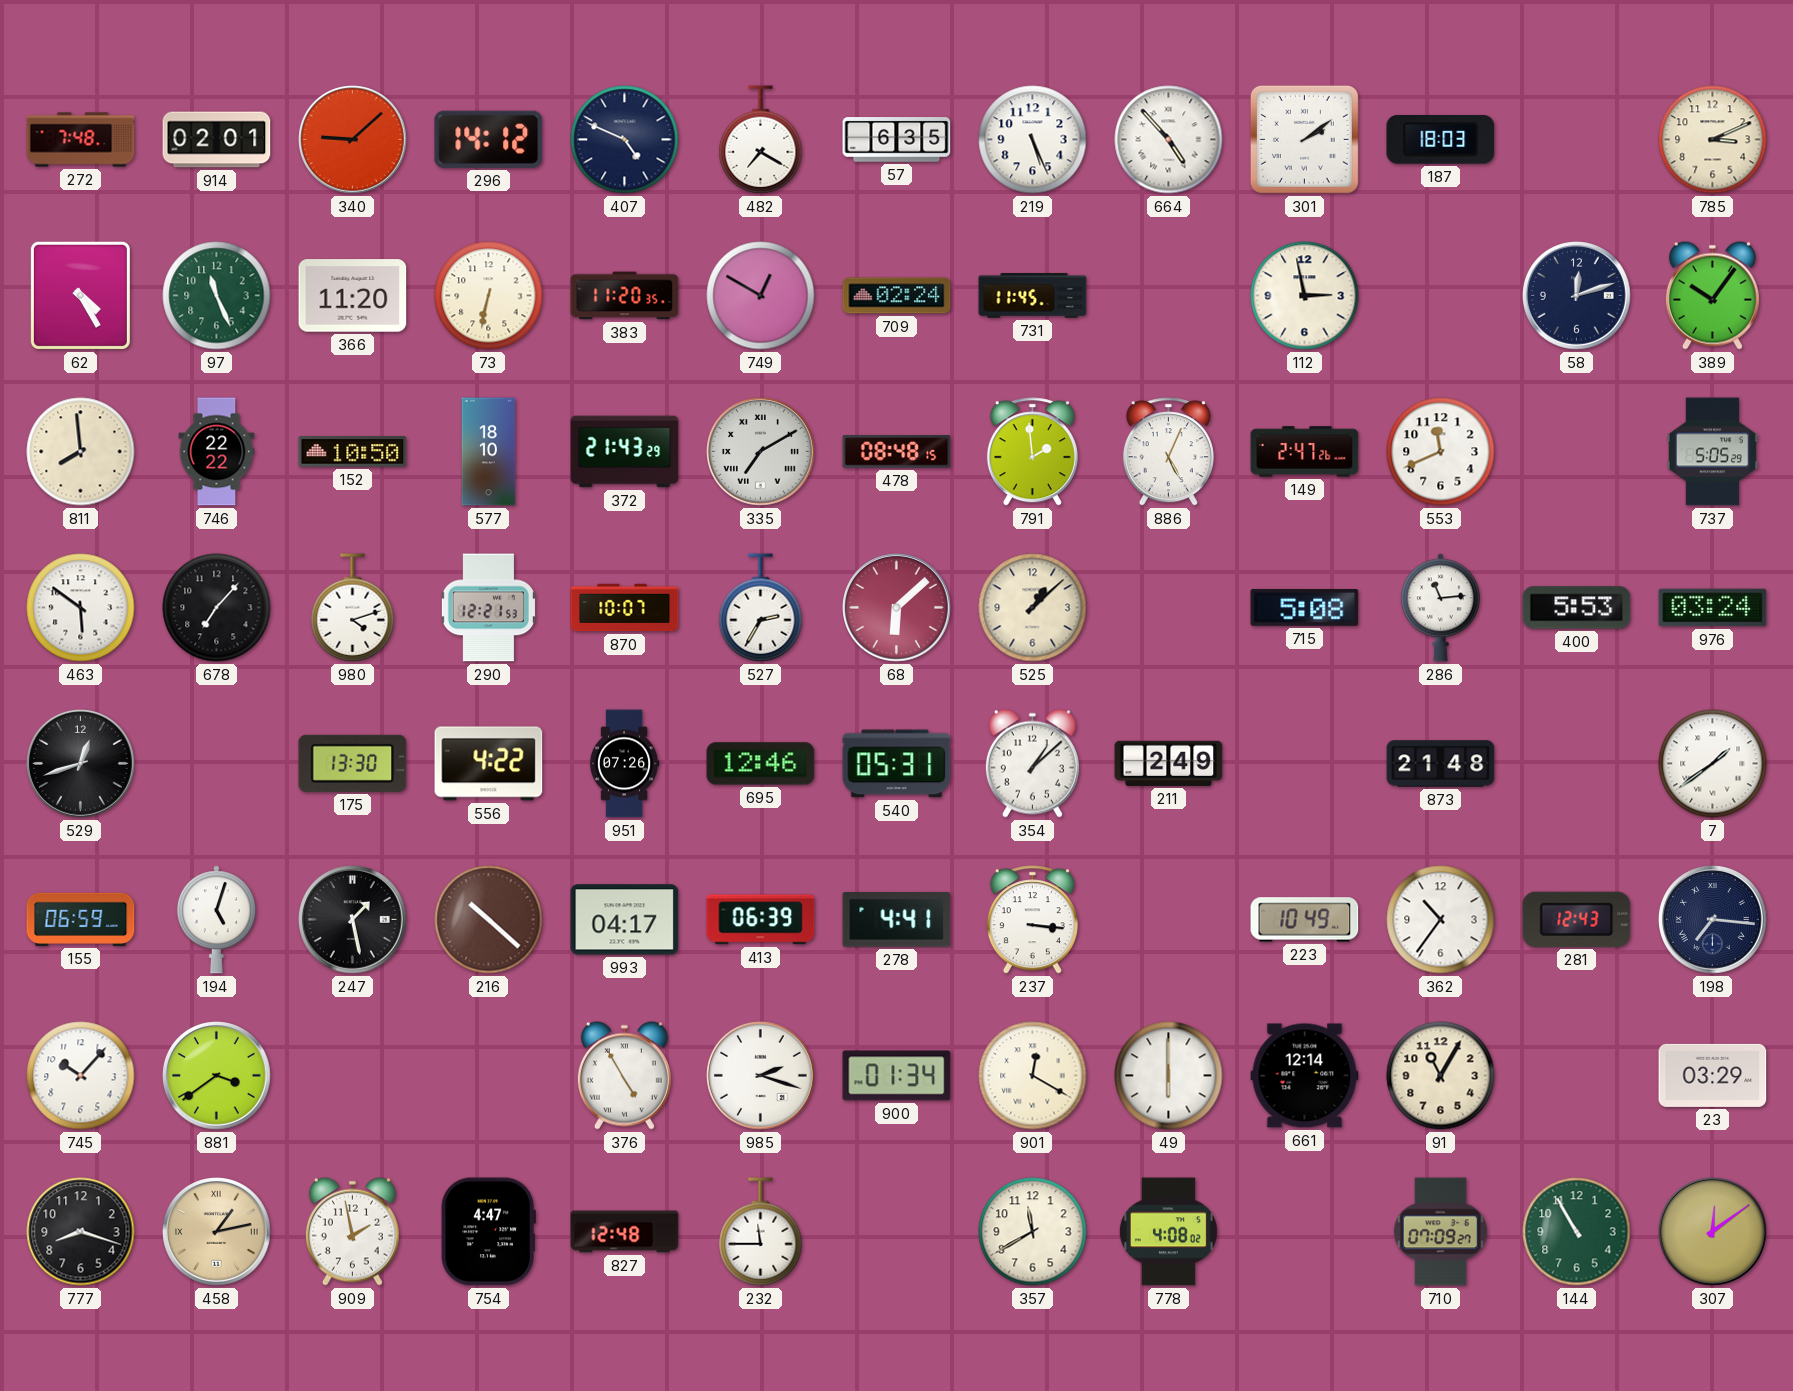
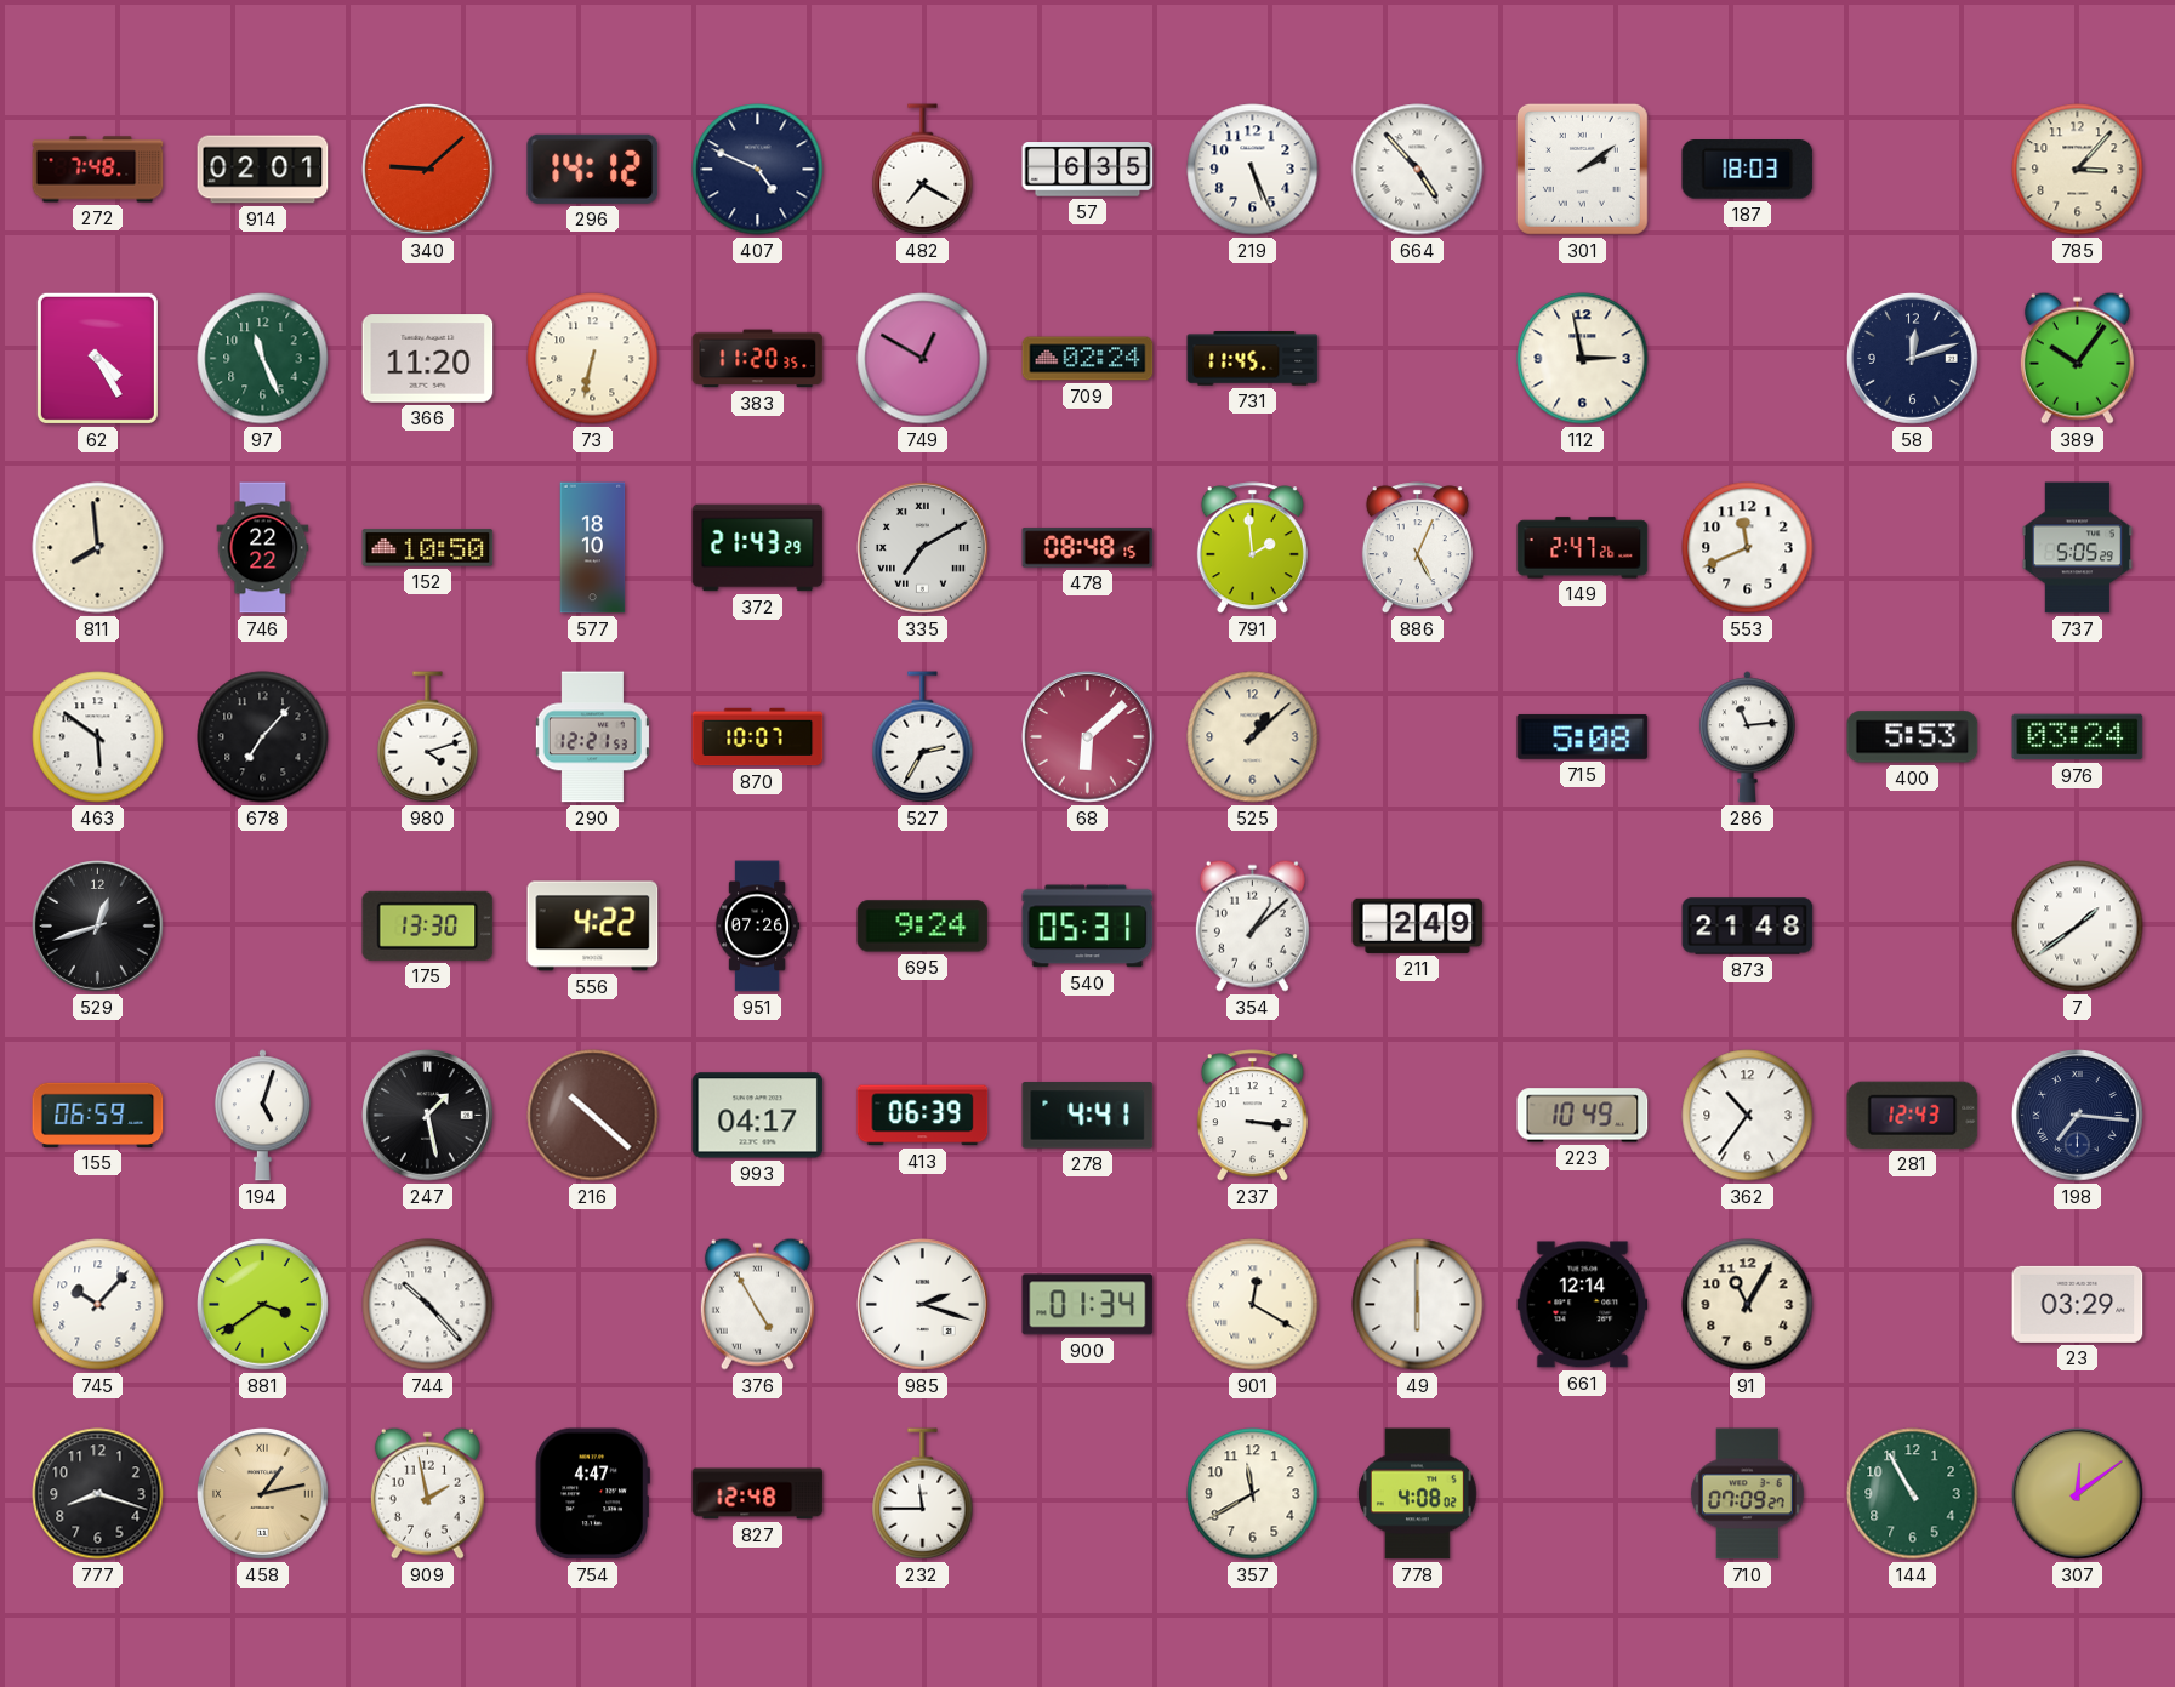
785: 3:11 -> 3:07 (2078, 170)
695: 12:46 -> 9:24 (923, 927)
744: none -> 10:23 (428, 1305)
